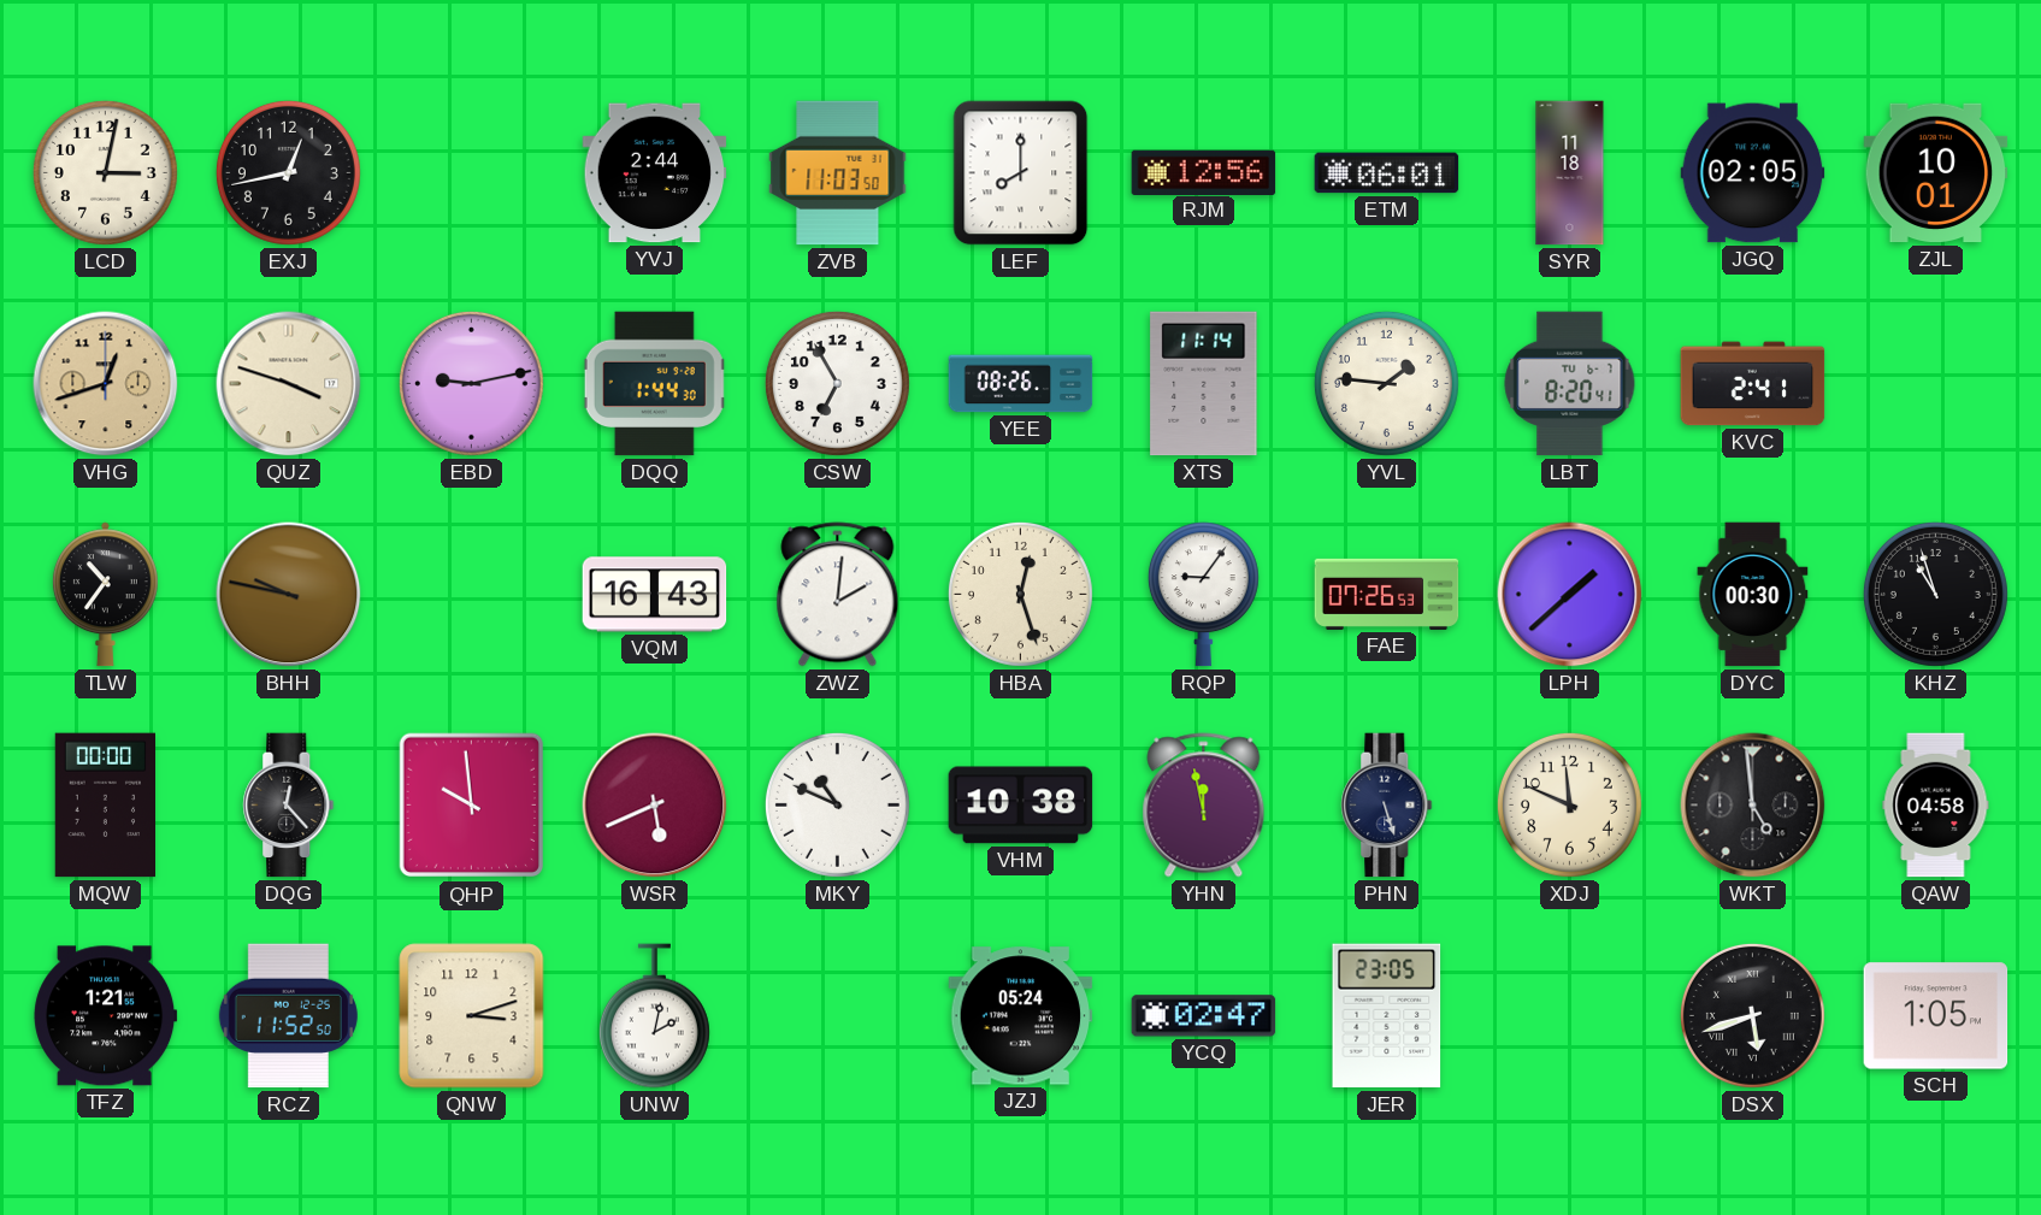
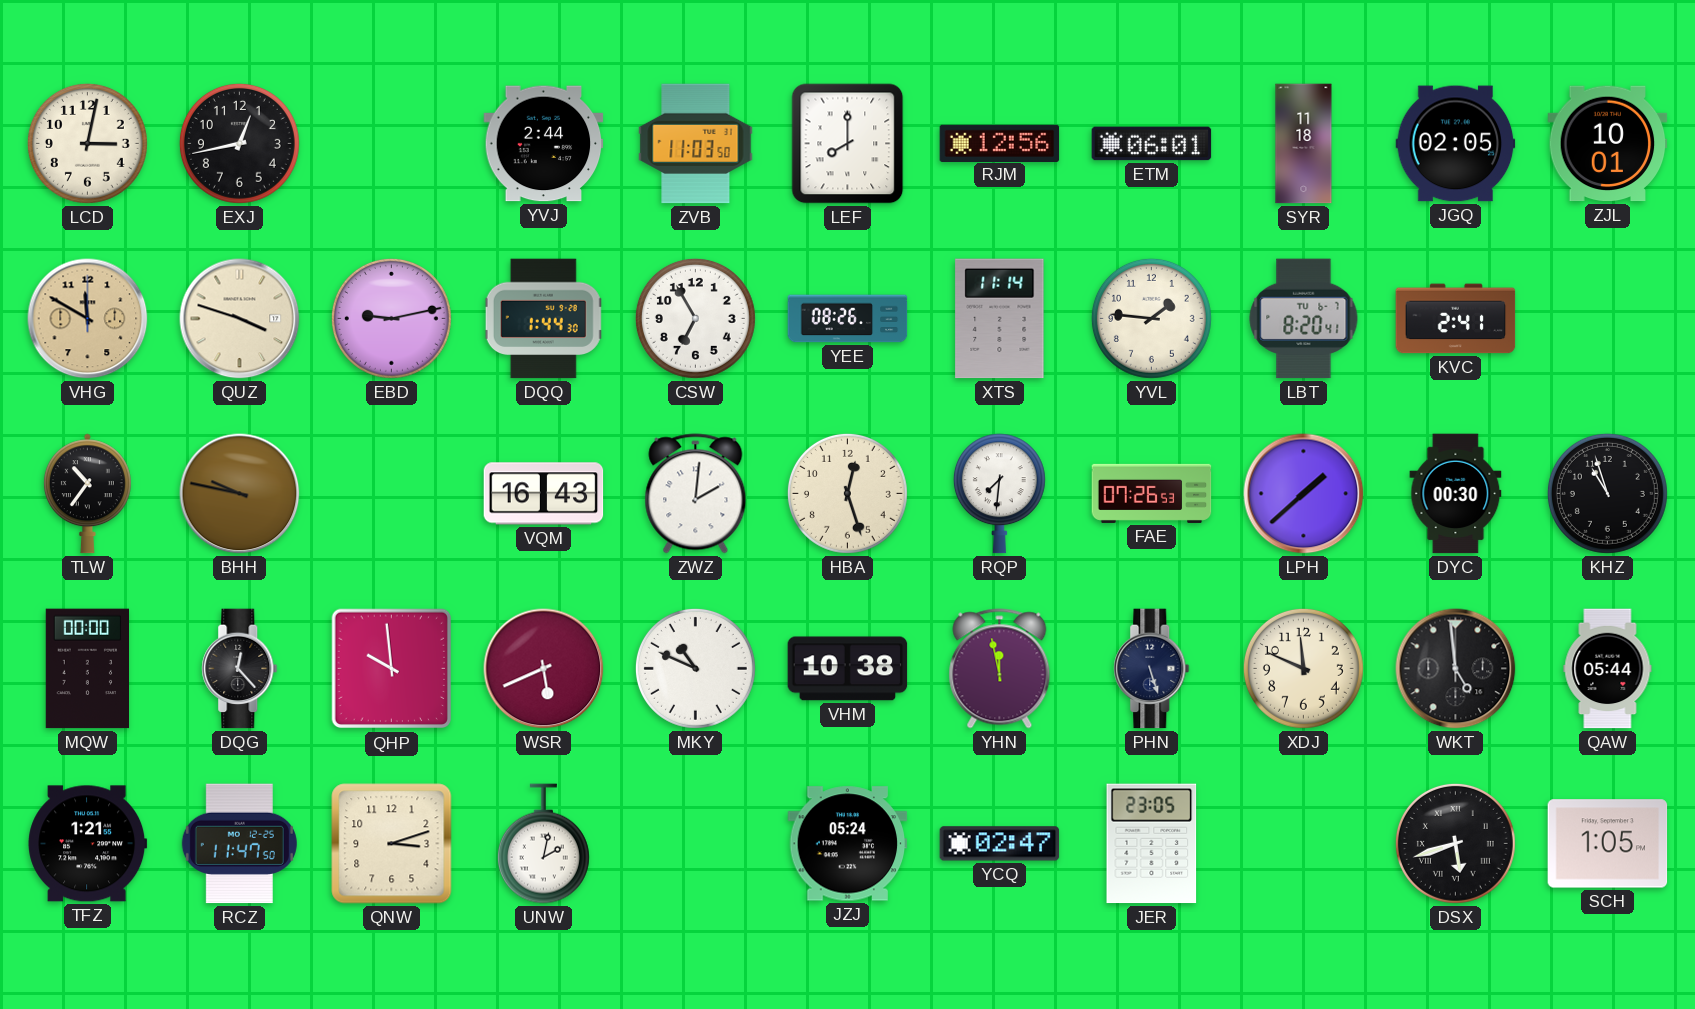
VHG: 12:42 -> 11:50 (88, 319)
RQP: 9:06 -> 7:31 (999, 494)
QAW: 04:58 -> 05:44 (1608, 669)
RCZ: 11:52 -> 11:47 (239, 844)
